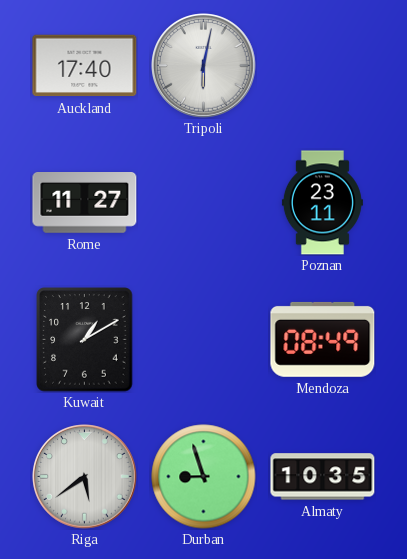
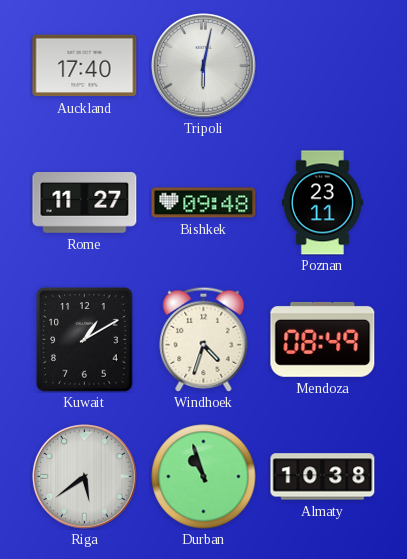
Bishkek: none -> 09:48 (204, 203)
Windhoek: none -> 4:33 (204, 339)
Durban: 8:57 -> 10:57 (204, 477)
Almaty: 10:35 -> 10:38 (323, 477)
